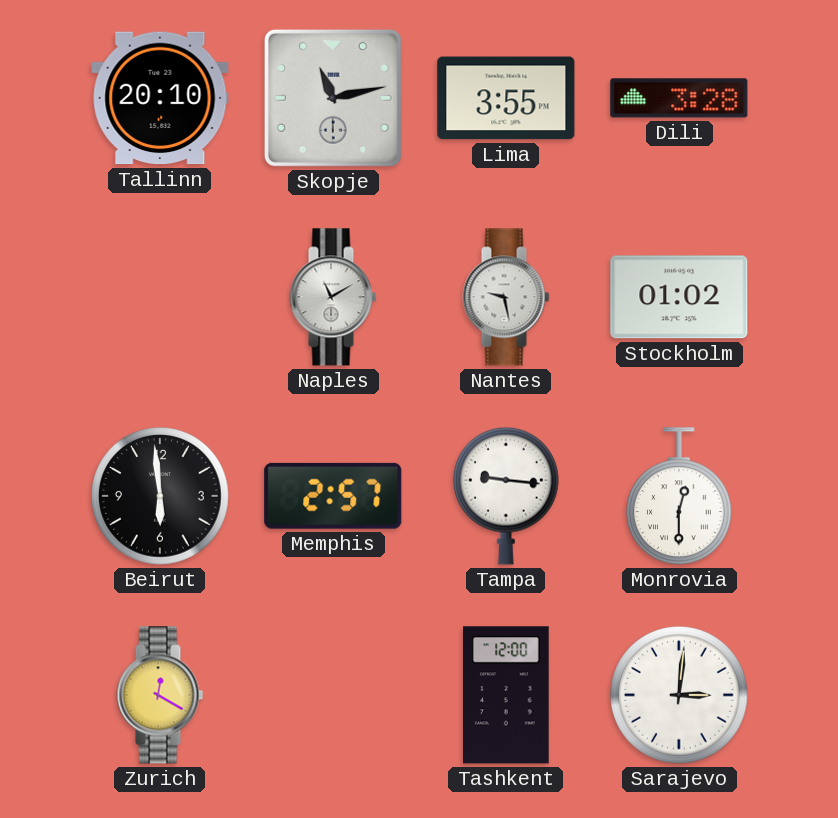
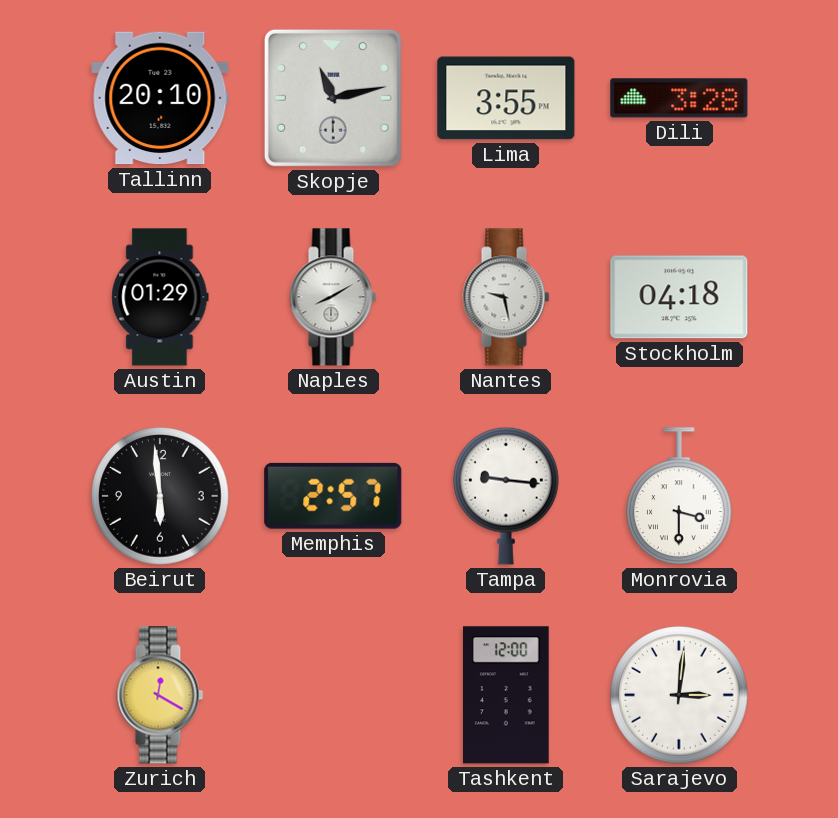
Austin: none -> 01:29 (160, 297)
Naples: 11:10 -> 8:10 (333, 297)
Stockholm: 01:02 -> 04:18 (679, 297)
Monrovia: 12:30 -> 3:30 (680, 496)
